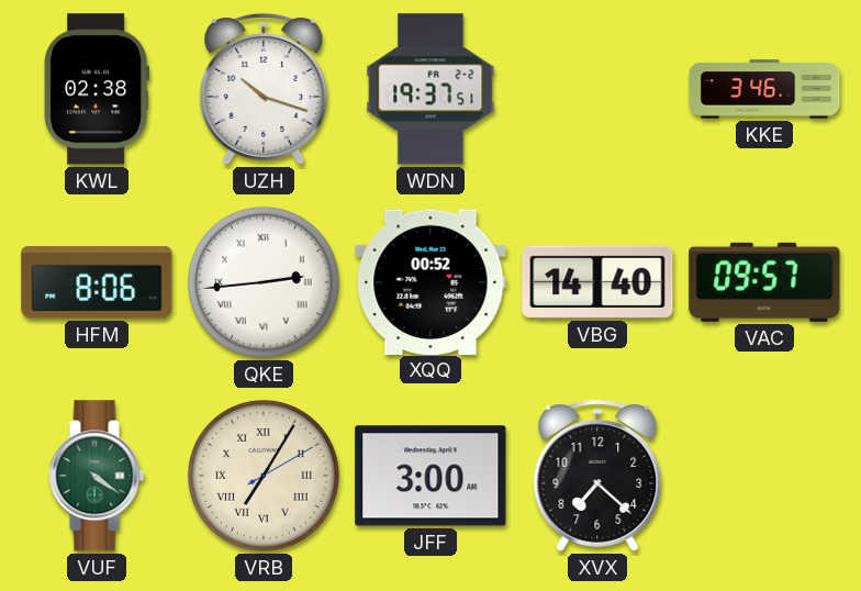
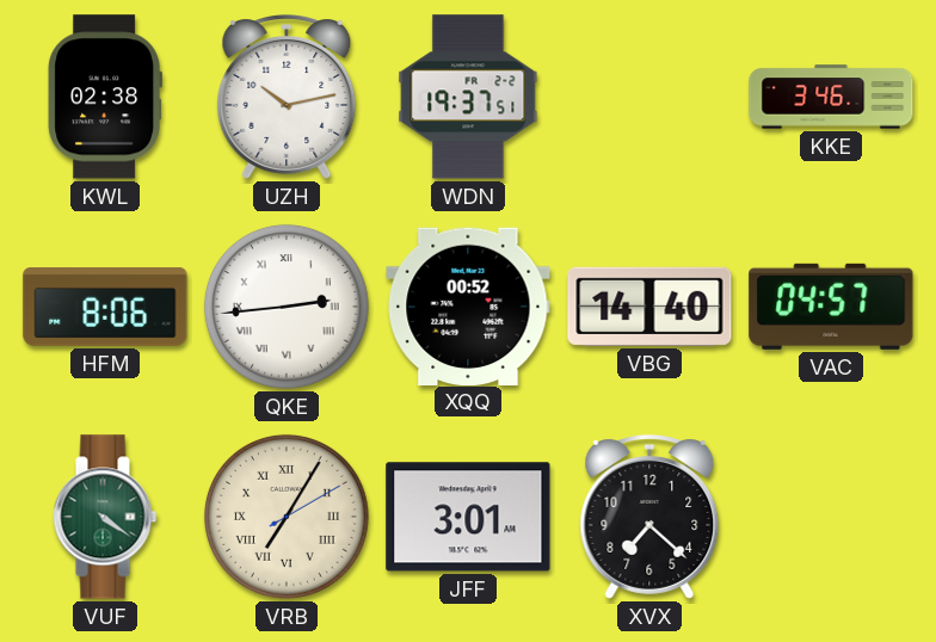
UZH: 10:18 -> 10:13 (287, 98)
VAC: 09:57 -> 04:57 (831, 307)
JFF: 3:00 -> 3:01 (468, 517)
